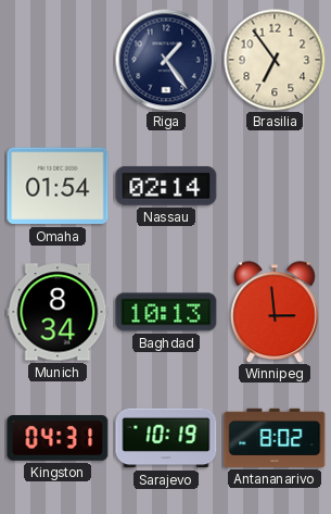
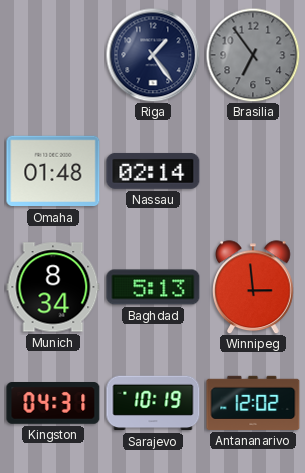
Brasilia dial: cream -> grey (253, 55)
Omaha: 01:54 -> 01:48 (53, 171)
Baghdad: 10:13 -> 5:13 (153, 287)
Antananarivo: 8:02 -> 12:02 (253, 403)
